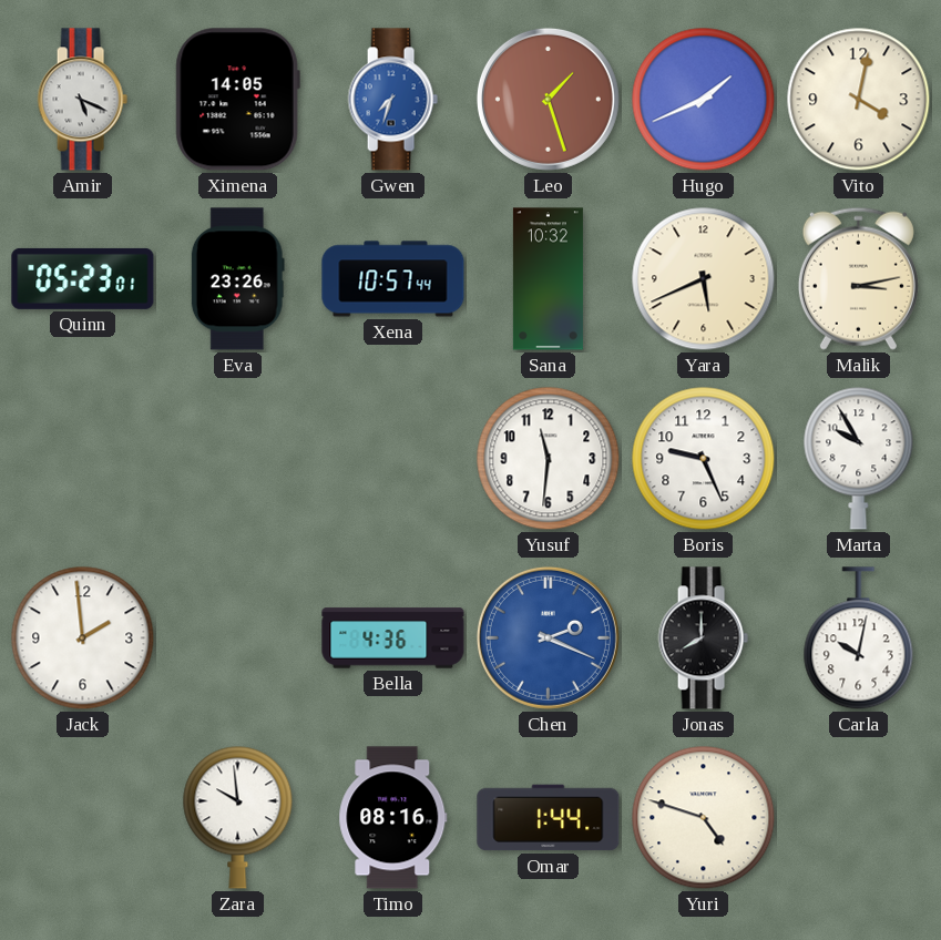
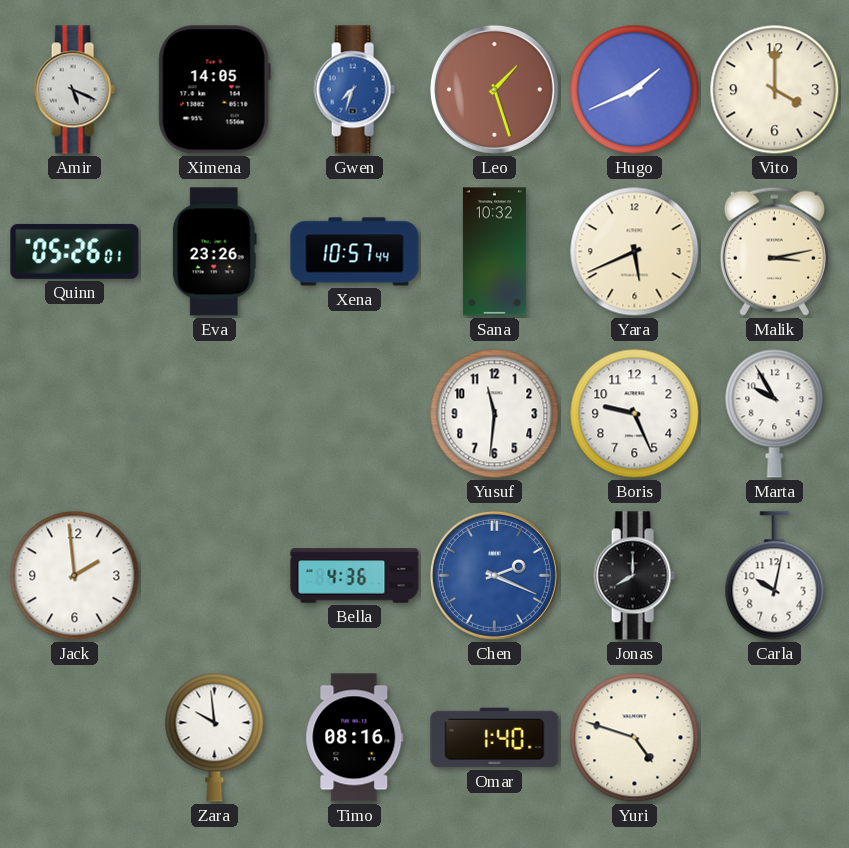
Vito: 4:02 -> 4:00 (775, 90)
Quinn: 05:23 -> 05:26 (75, 251)
Omar: 1:44 -> 1:40 (495, 738)
